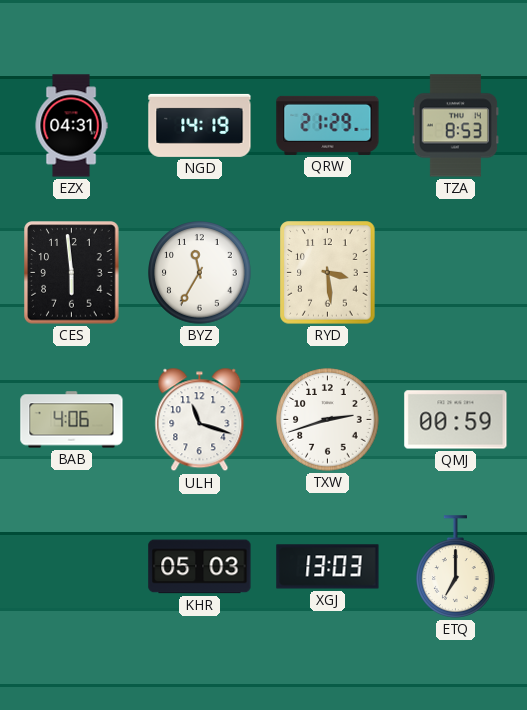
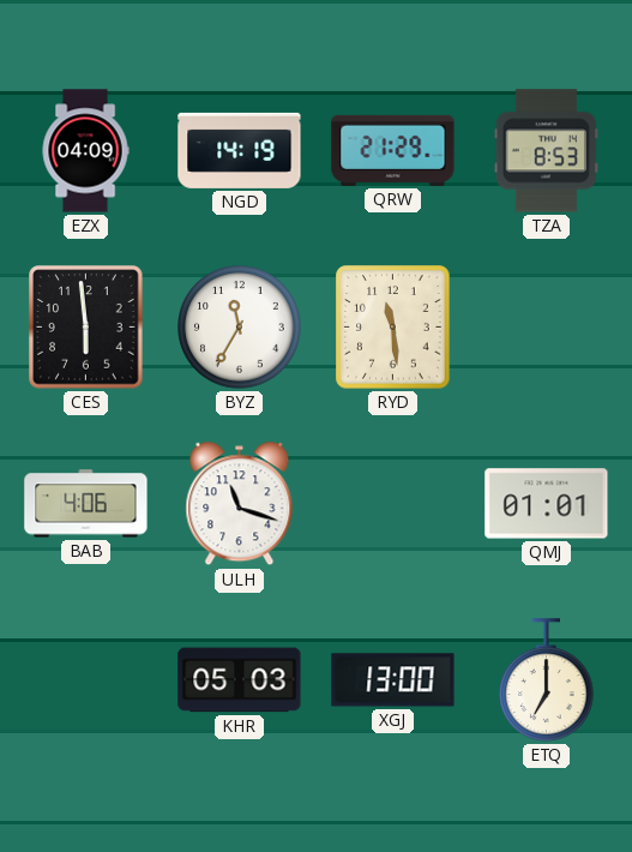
EZX: 04:31 -> 04:09 (85, 151)
RYD: 3:29 -> 11:29 (393, 328)
TXW: 2:42 -> none (328, 420)
QMJ: 00:59 -> 01:01 (547, 504)
XGJ: 13:03 -> 13:00 (393, 680)
